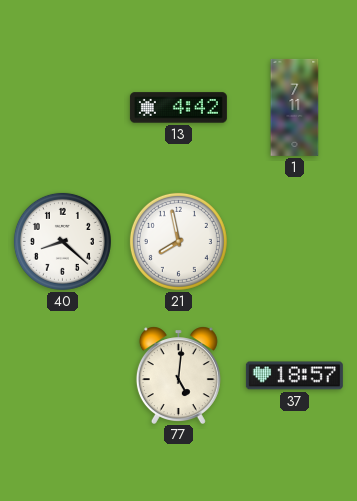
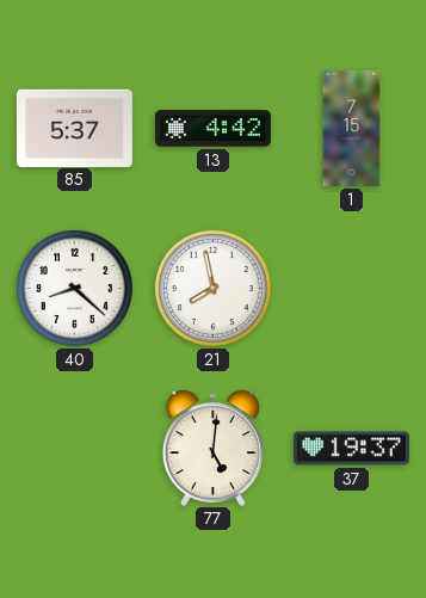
85: none -> 5:37 (74, 128)
1: 7:11 -> 7:15 (352, 128)
37: 18:57 -> 19:37 (351, 449)
